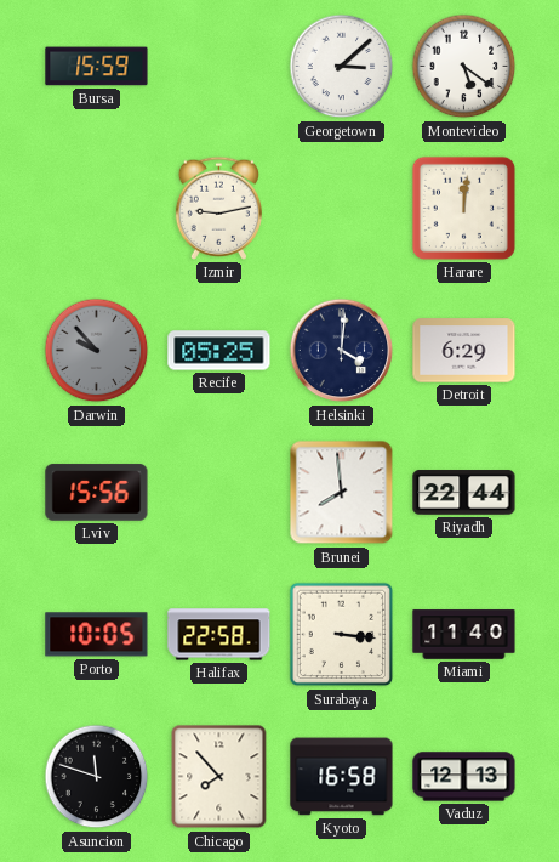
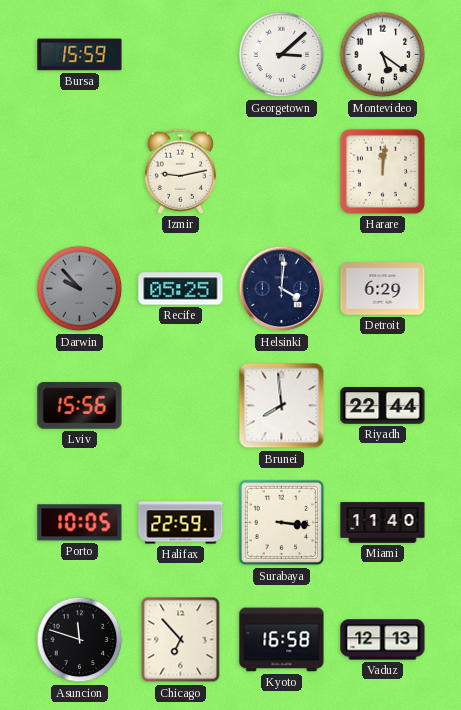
Halifax: 22:58 -> 22:59 (181, 523)
Chicago: 7:53 -> 6:53 (181, 640)
